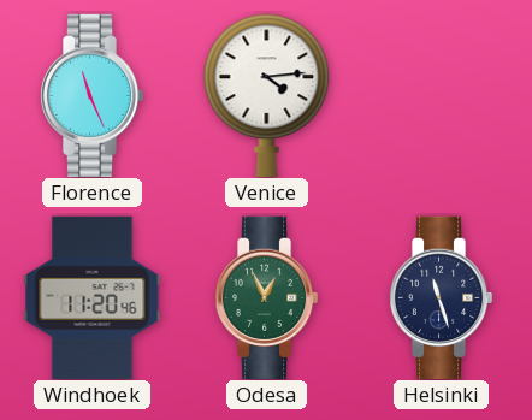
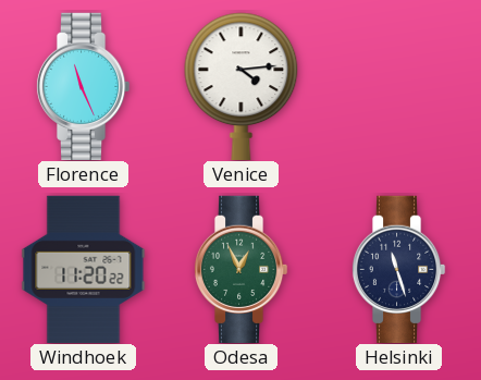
Windhoek: 11:20:46 -> 11:20:22 (84, 269)
